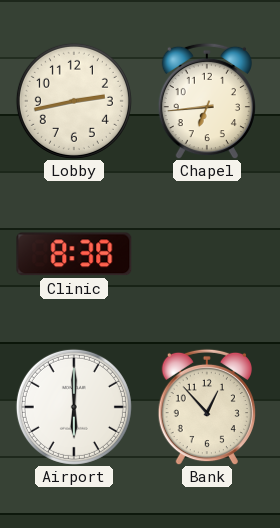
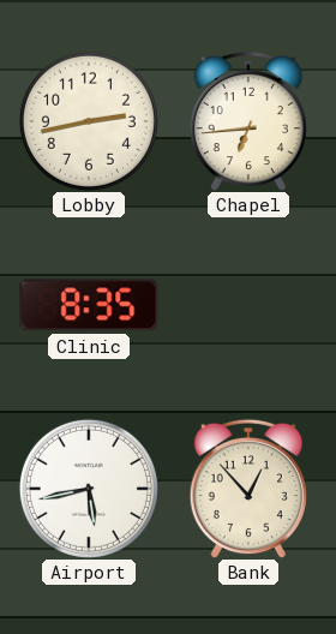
Clinic: 8:38 -> 8:35 (89, 305)
Airport: 6:00 -> 5:43 (89, 489)
